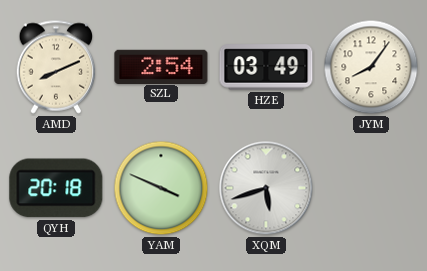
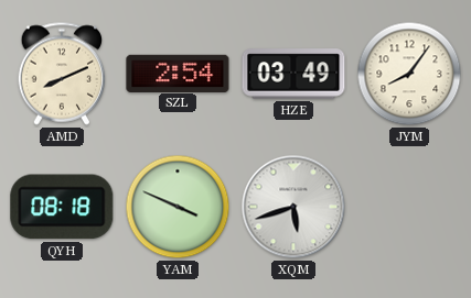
QYH: 20:18 -> 08:18 (62, 207)
